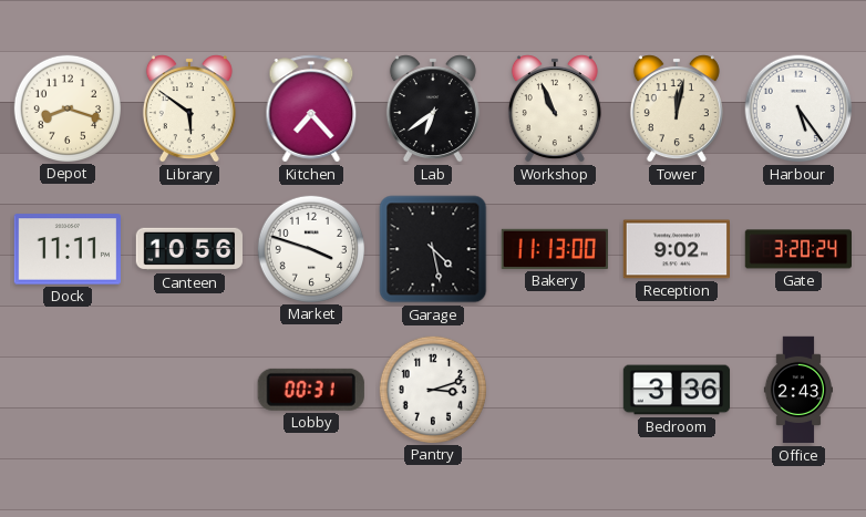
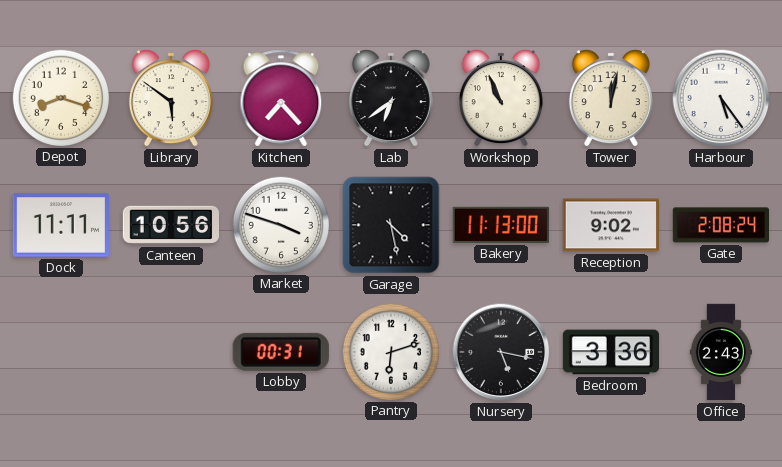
Gate: 3:20 -> 2:08 (720, 225)
Pantry: 3:12 -> 6:12 (390, 351)
Nursery: none -> 5:17 (501, 352)
